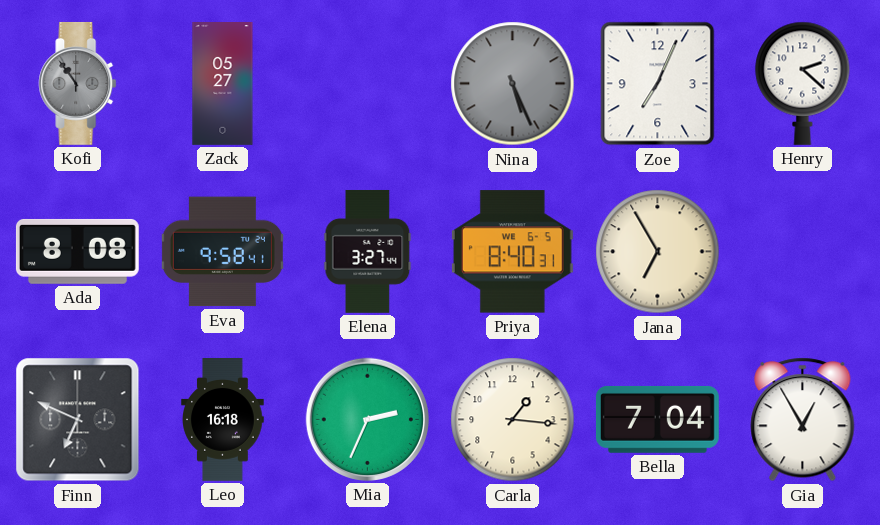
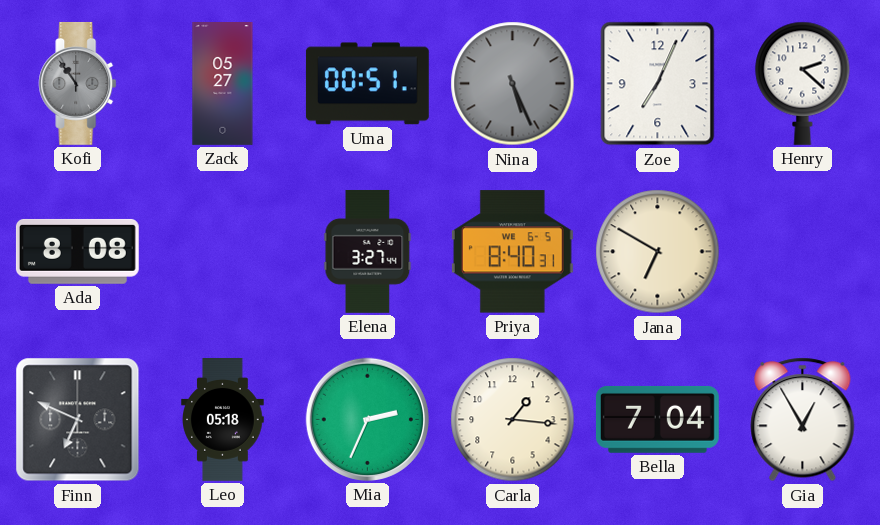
Uma: none -> 00:51 (367, 84)
Eva: 9:58 -> none (222, 252)
Jana: 6:55 -> 6:50 (658, 252)
Leo: 16:18 -> 05:18 (223, 420)
